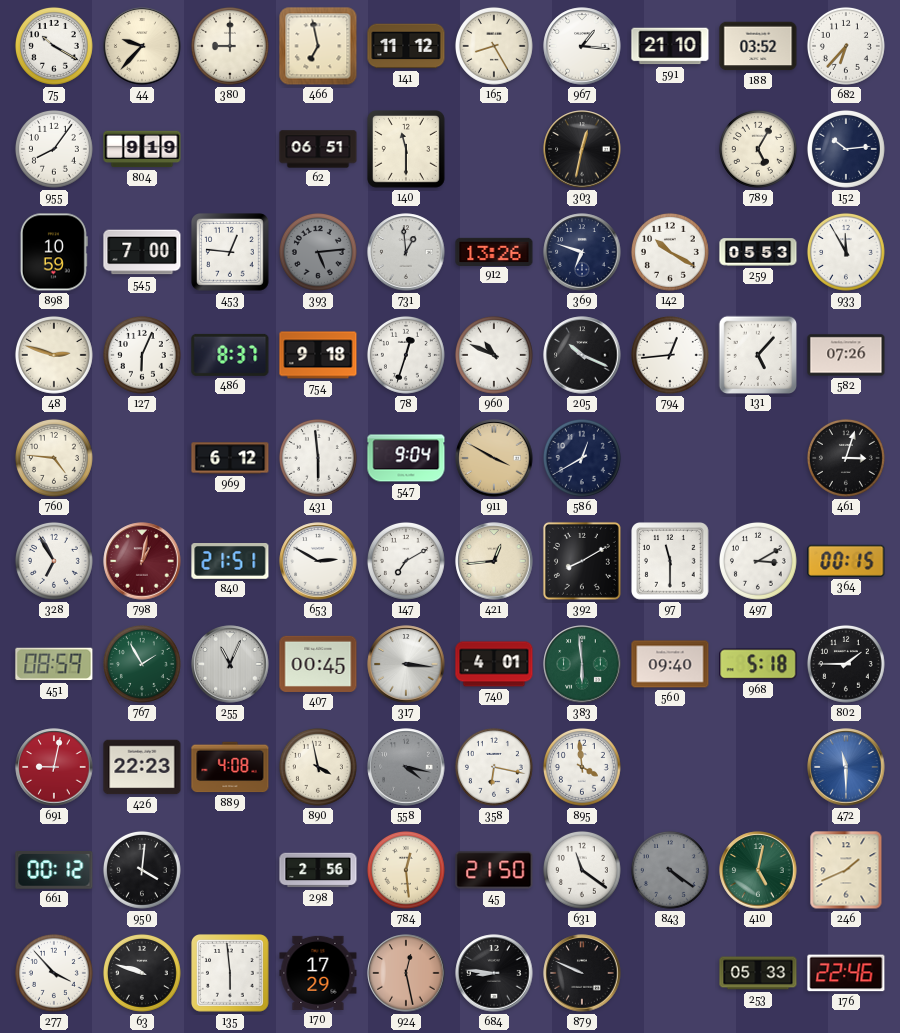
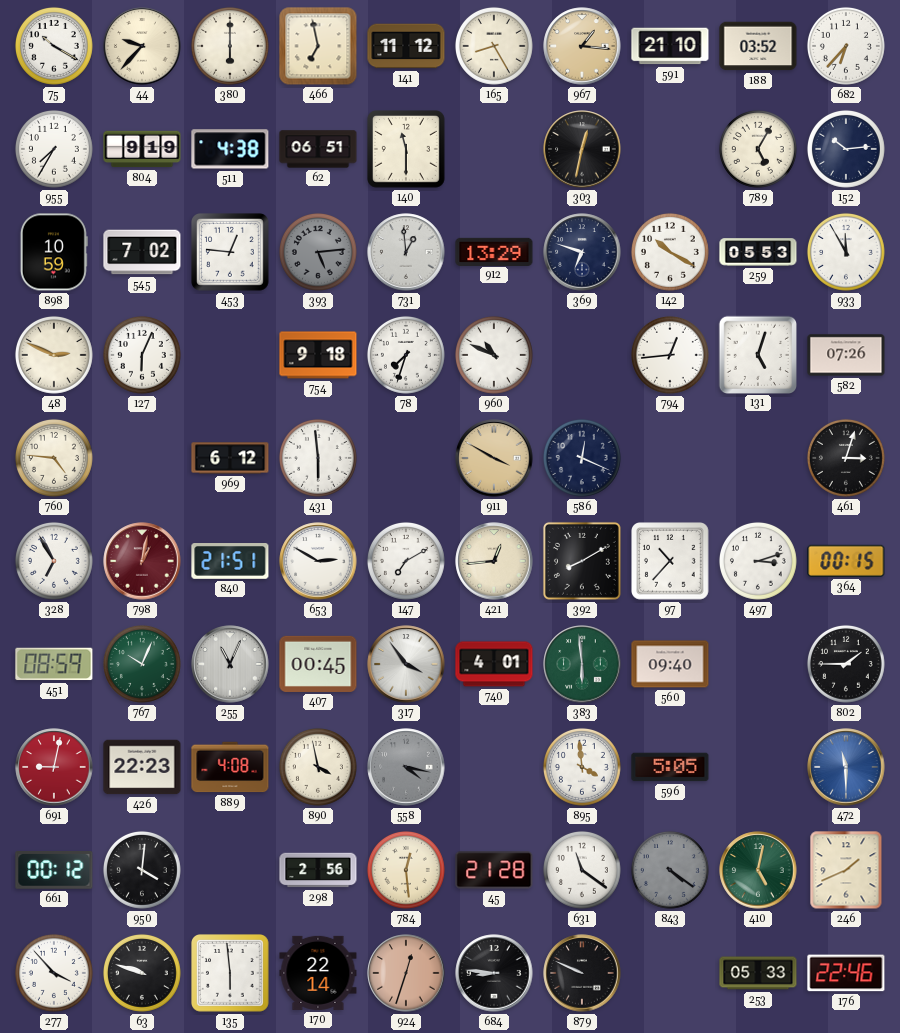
380: 9:00 -> 6:00 (230, 46)
967 dial: white -> champagne (582, 46)
955: 8:06 -> 7:35 (54, 149)
511: none -> 4:38 (230, 149)
545: 7:00 -> 7:02 (142, 252)
912: 13:26 -> 13:29 (494, 251)
48: 2:48 -> 2:49 (54, 355)
486: 8:37 -> none (230, 355)
78: 12:33 -> 7:33 (406, 355)
205: 10:19 -> none (582, 355)
131: 5:07 -> 5:03 (757, 354)
547: 9:04 -> none (406, 458)
586: 12:40 -> 12:19 (582, 458)
97: 11:30 -> 10:37 (671, 562)
497: 3:10 -> 3:12 (758, 561)
767: 1:55 -> 10:04 (142, 664)
317: 3:16 -> 3:54 (406, 664)
968: 5:18 -> none (758, 664)
358: 6:17 -> none (494, 767)
596: none -> 5:05 (670, 767)
45: 21:50 -> 21:28 (494, 870)
170: 17:29 -> 22:14 (318, 973)
924: 12:28 -> 12:33 (406, 973)
